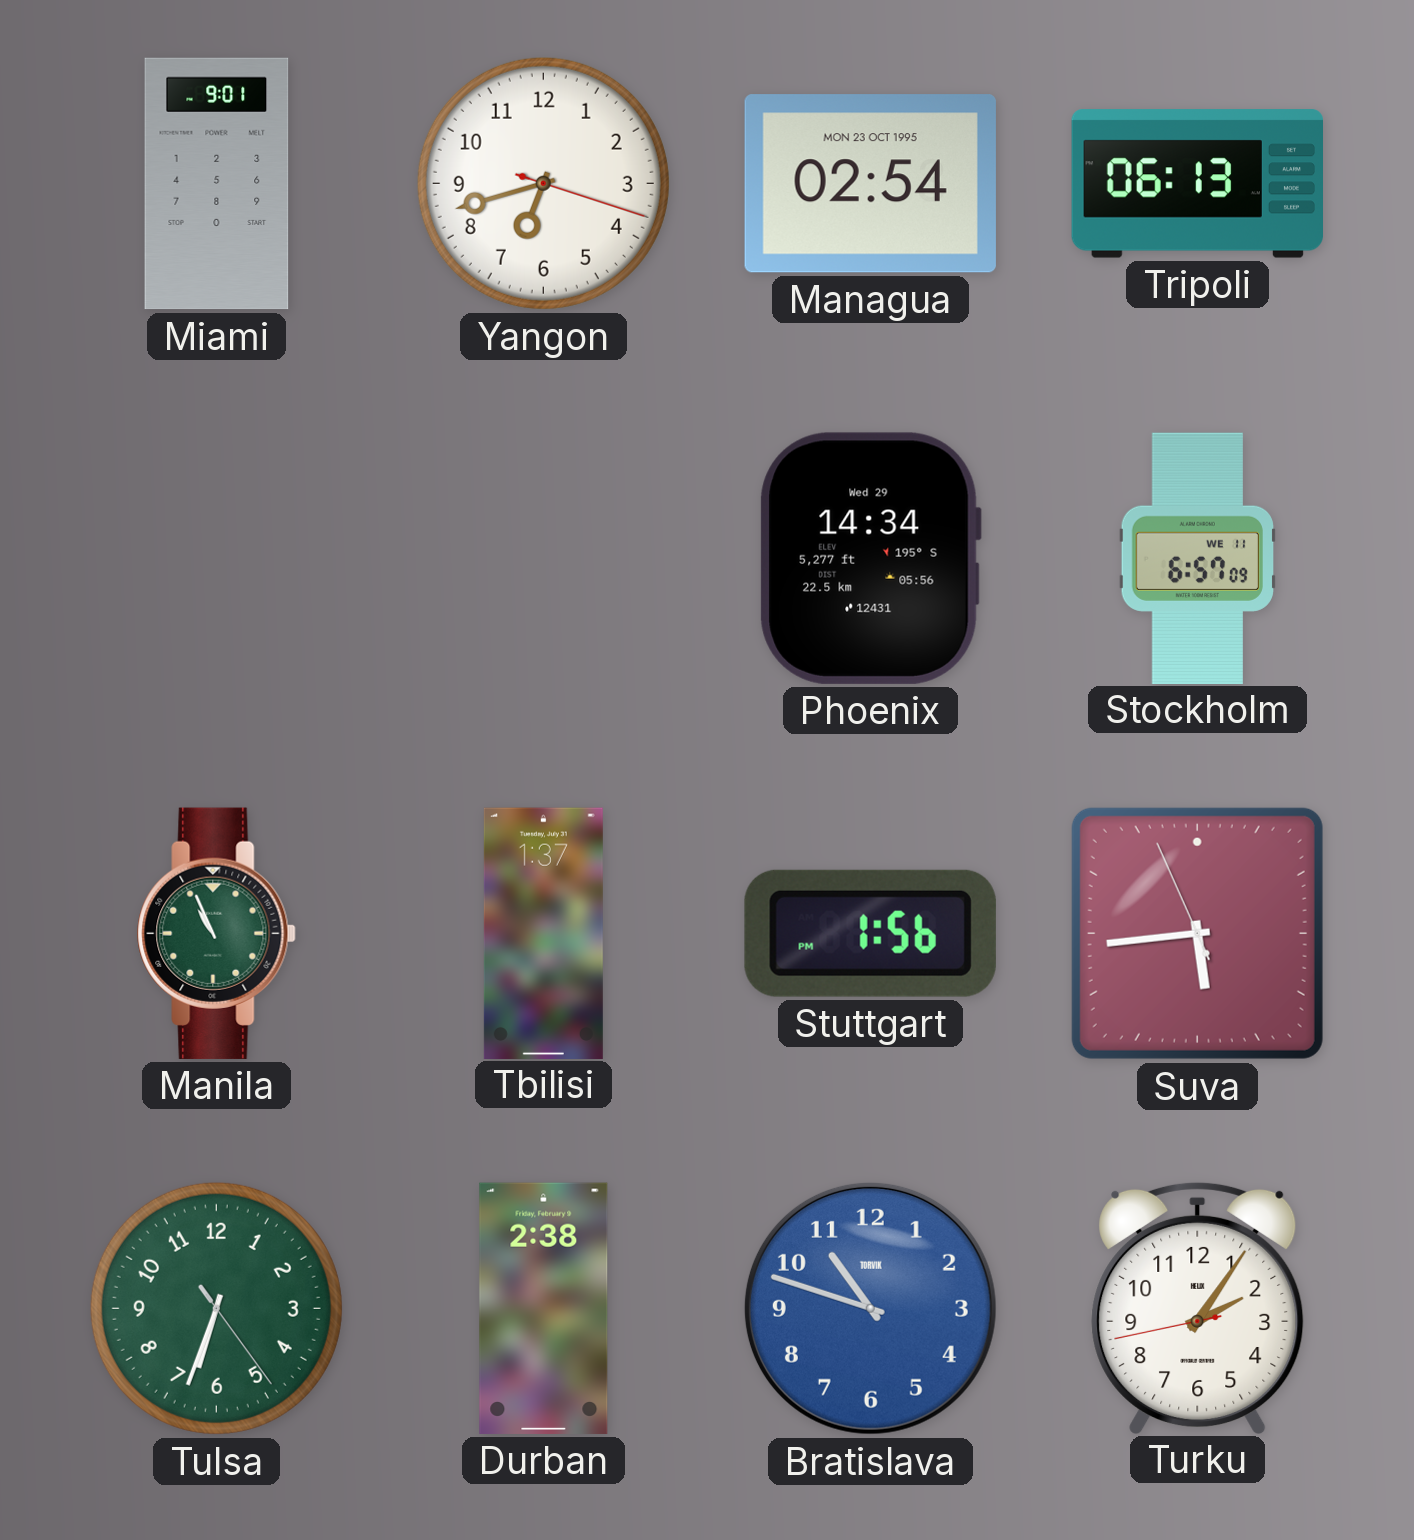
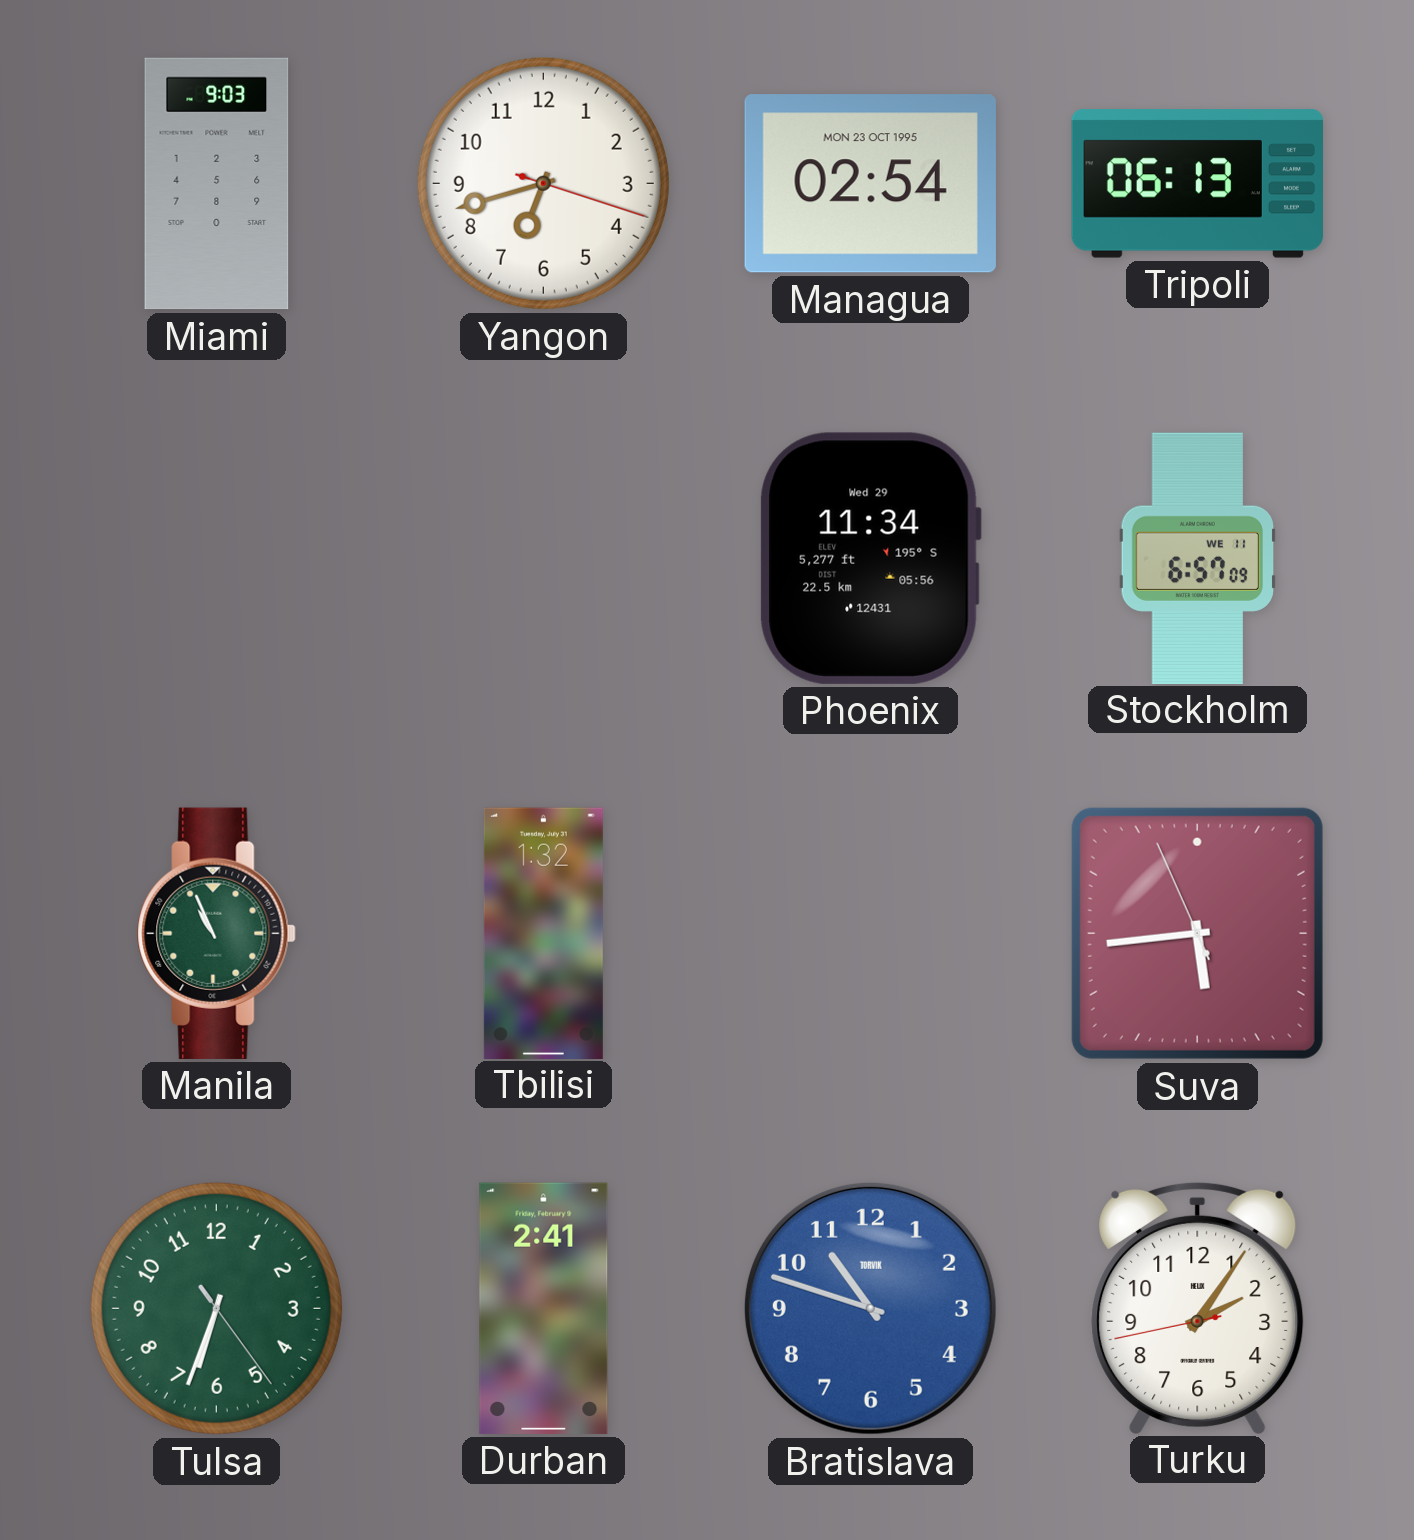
Miami: 9:01 -> 9:03 (217, 184)
Phoenix: 14:34 -> 11:34 (870, 558)
Tbilisi: 1:37 -> 1:32 (543, 933)
Stuttgart: 1:56 -> none (870, 933)
Durban: 2:38 -> 2:41 (544, 1308)
